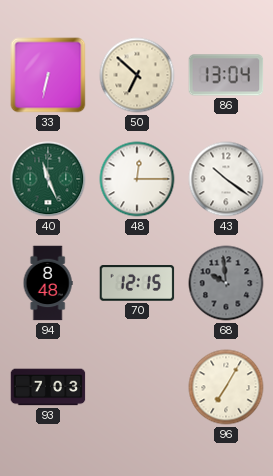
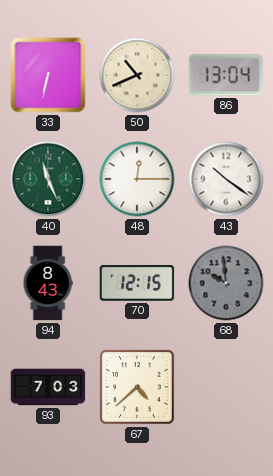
50: 6:52 -> 10:41 (137, 75)
94: 8:48 -> 8:43 (48, 283)
67: none -> 4:38 (137, 387)
96: 7:05 -> none (226, 387)
